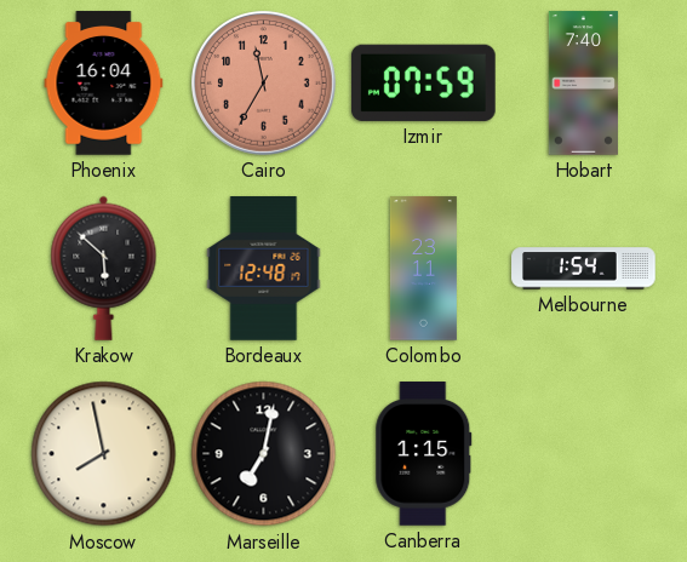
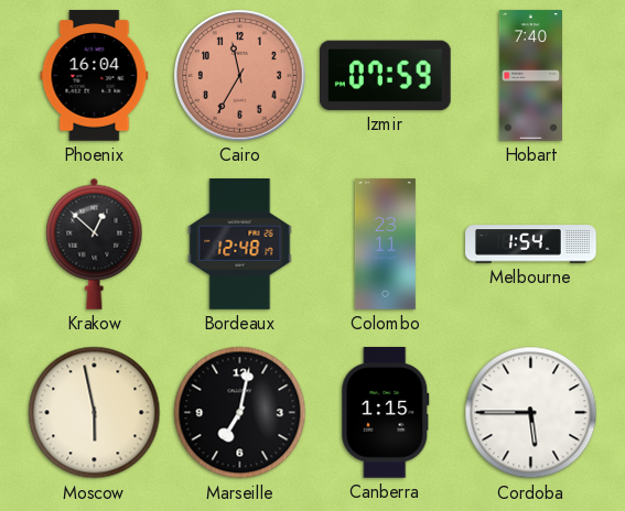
Krakow: 5:52 -> 12:52 (95, 243)
Moscow: 7:58 -> 5:58 (95, 413)
Cordoba: none -> 5:45 (531, 413)
